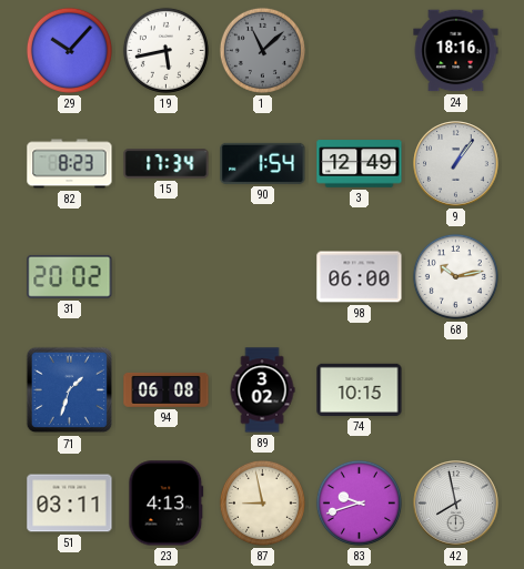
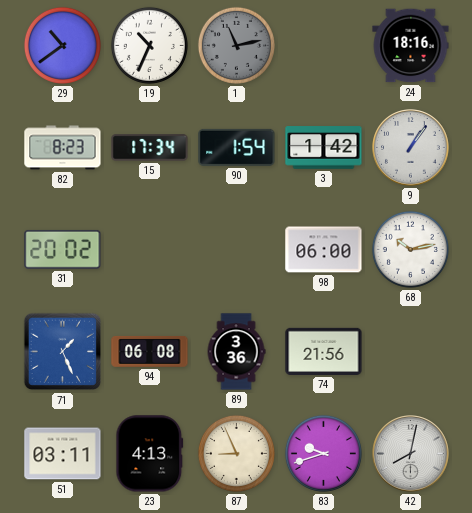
29: 10:07 -> 10:39 (62, 45)
19: 5:43 -> 10:34 (149, 45)
1: 11:08 -> 11:13 (236, 45)
3: 12:49 -> 1:42 (324, 148)
71: 1:33 -> 1:26 (63, 352)
89: 3:02 -> 3:36 (236, 352)
74: 10:15 -> 21:56 (324, 351)
87: 8:58 -> 8:56 (236, 453)
42: 7:58 -> 8:02 (411, 454)
